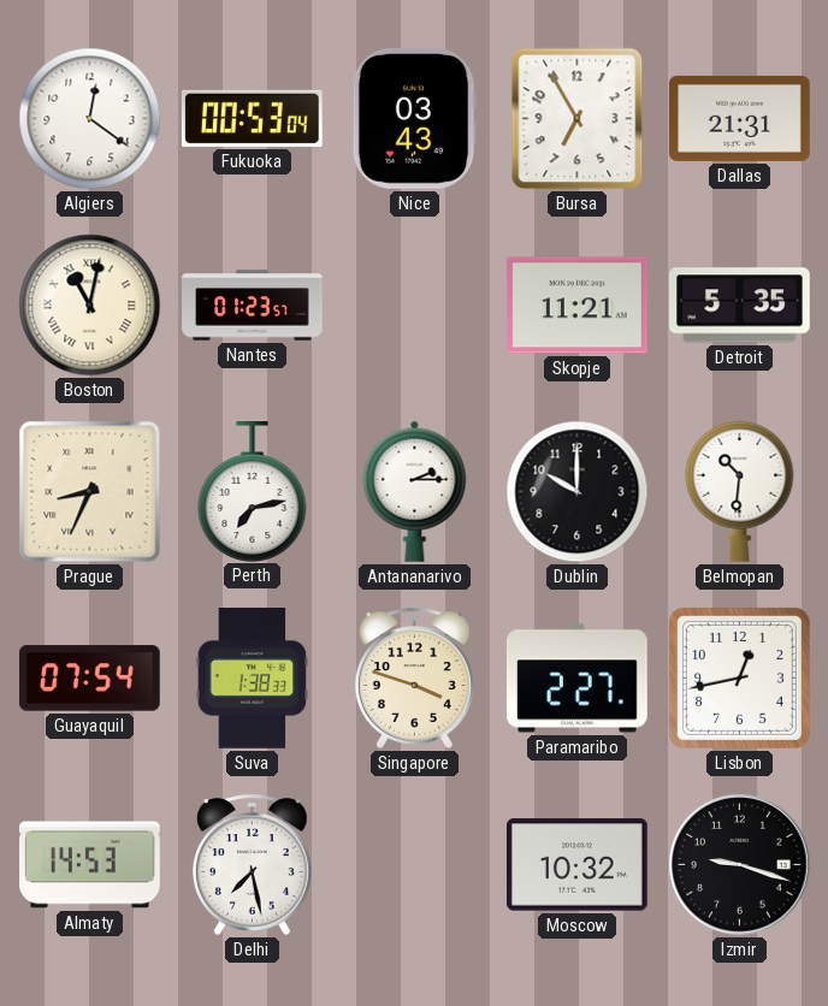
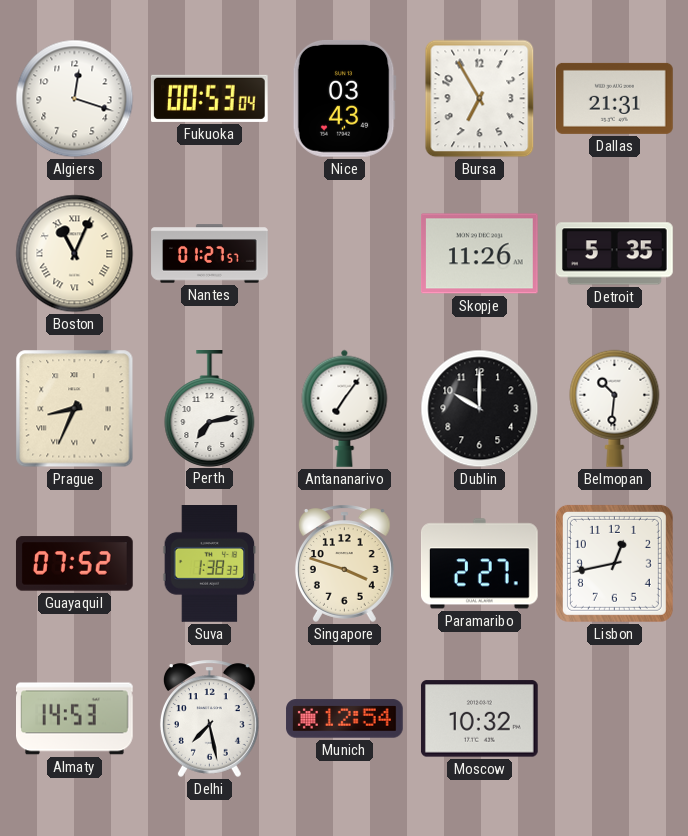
Algiers: 12:21 -> 12:18 (75, 99)
Boston: 11:02 -> 11:04 (75, 254)
Nantes: 01:23 -> 01:27 (210, 254)
Skopje: 11:21 -> 11:26 (480, 254)
Antananarivo: 2:15 -> 7:06 (345, 408)
Guayaquil: 07:54 -> 07:52 (75, 564)
Munich: none -> 12:54 (345, 719)
Izmir: 9:18 -> none (740, 865)
